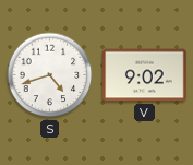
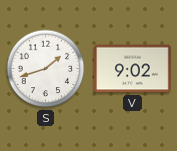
S: 4:42 -> 1:42 (46, 69)
